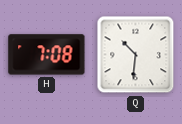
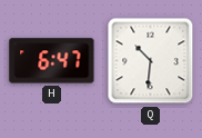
H: 7:08 -> 6:47 (52, 61)
